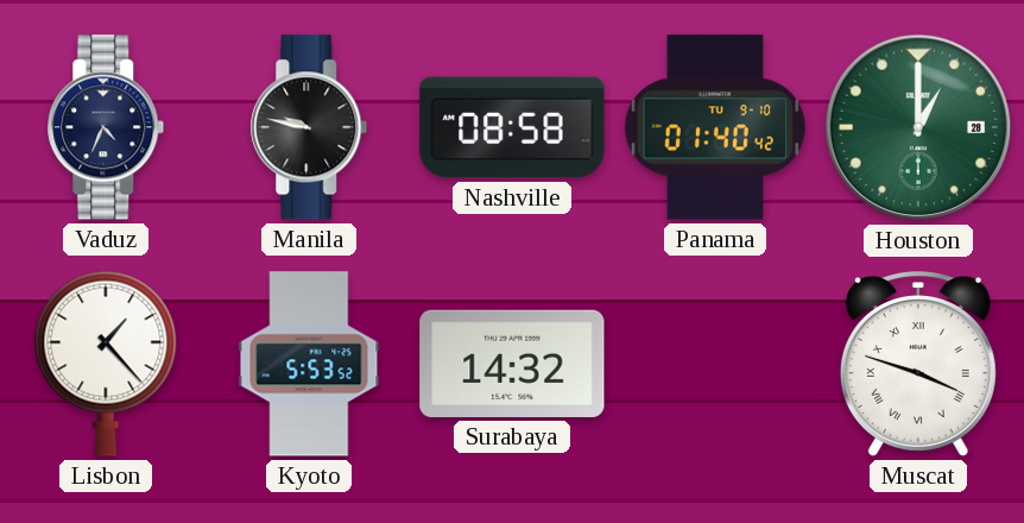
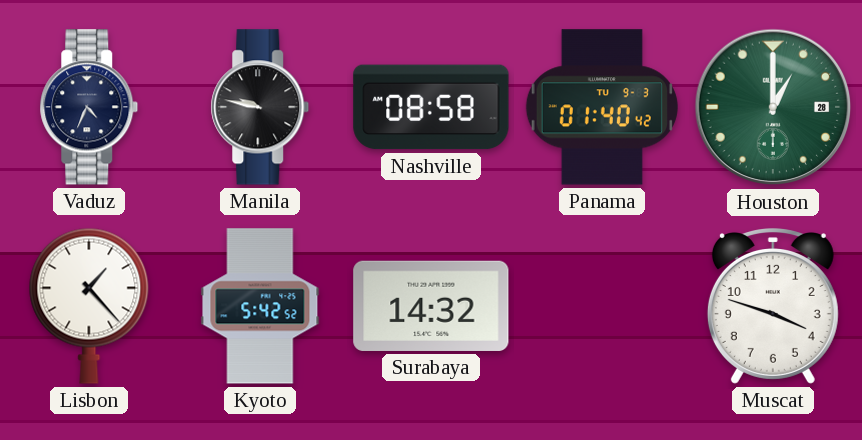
Panama date: TU 9-10 -> TU 9-3 (602, 107)
Kyoto: 5:53 -> 5:42 (260, 306)
Muscat numerals: Roman -> Arabic (773, 306)
